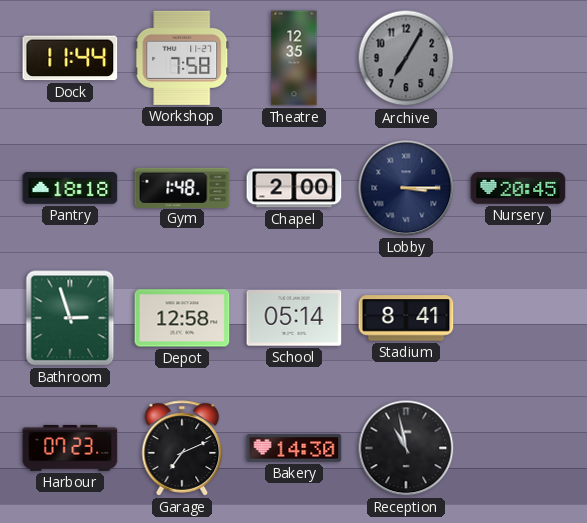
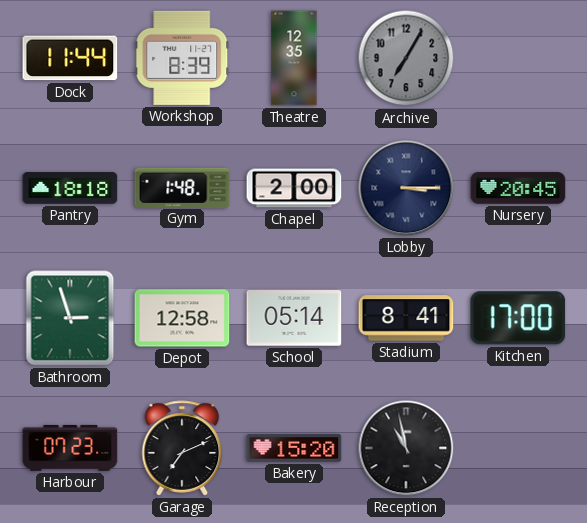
Workshop: 7:58 -> 8:39 (182, 58)
Kitchen: none -> 17:00 (518, 318)
Bakery: 14:30 -> 15:20 (294, 448)
